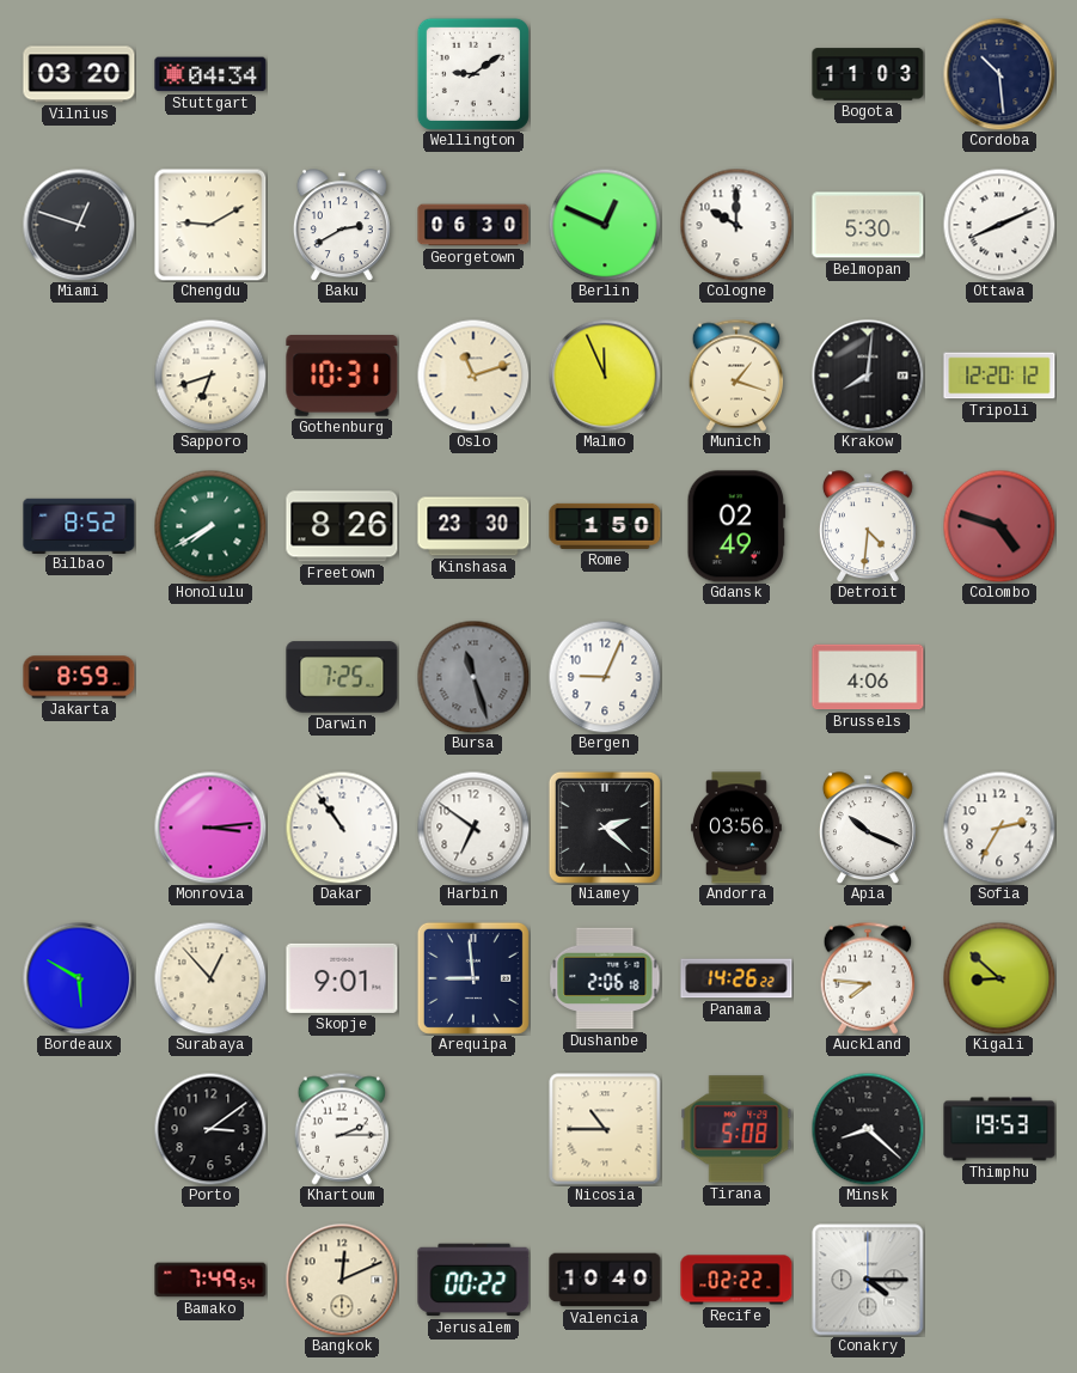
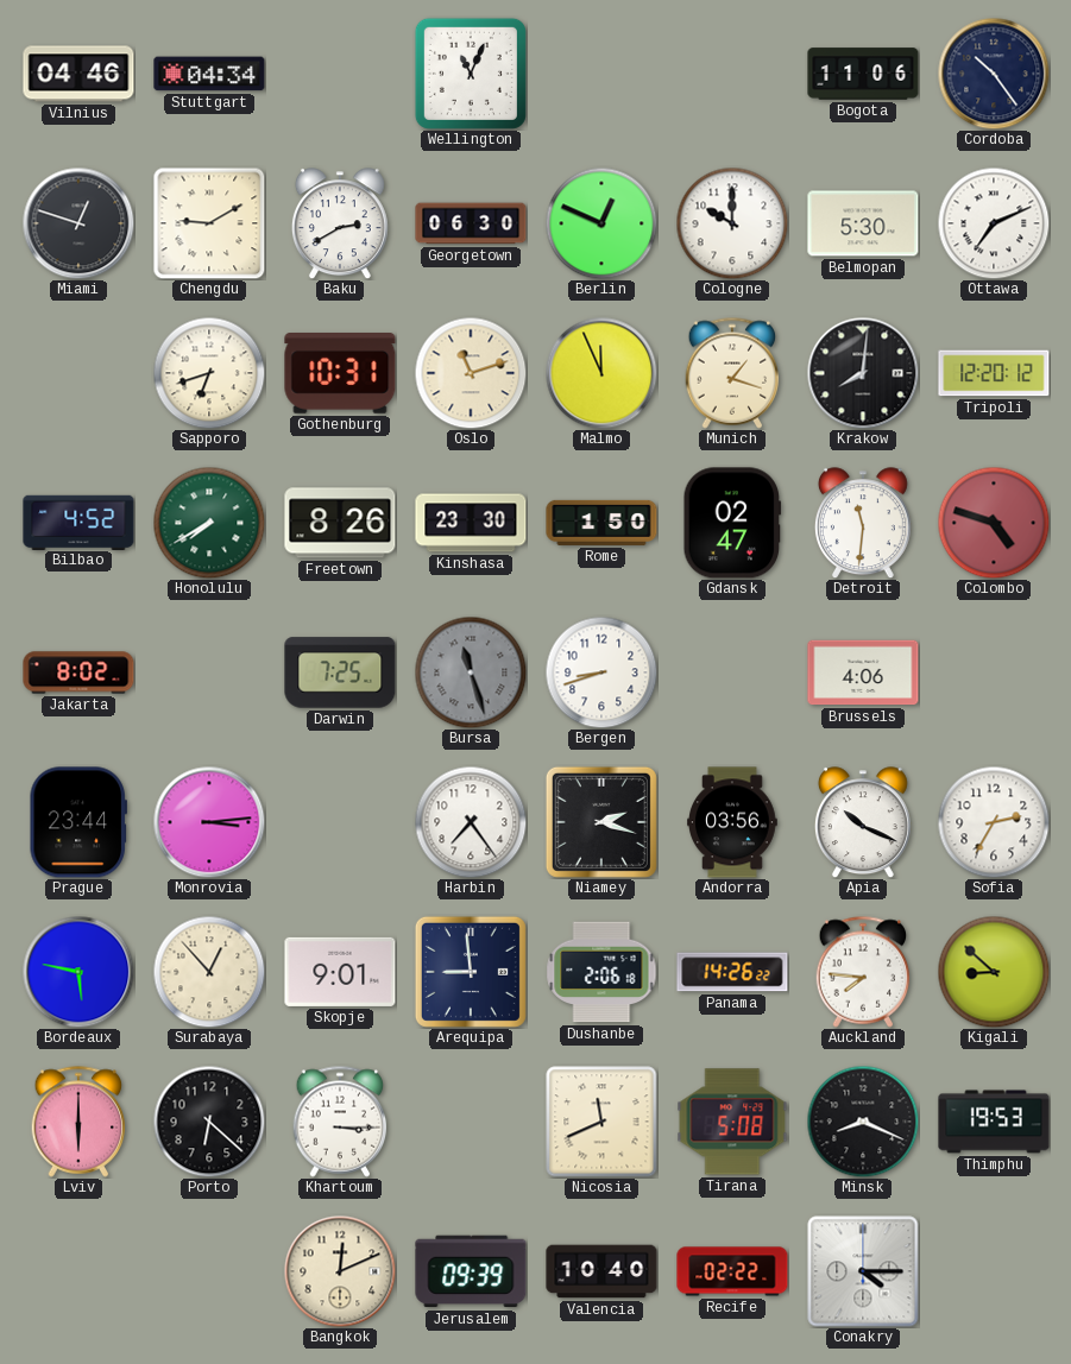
Vilnius: 03:20 -> 04:46 (78, 74)
Wellington: 9:09 -> 11:04 (471, 74)
Bogota: 11:03 -> 11:06 (863, 74)
Cordoba: 10:29 -> 10:24 (994, 74)
Ottawa: 8:11 -> 7:11 (994, 223)
Bilbao: 8:52 -> 4:52 (78, 522)
Gdansk: 02:49 -> 02:47 (732, 523)
Detroit: 4:31 -> 11:31 (863, 523)
Jakarta: 8:59 -> 8:02 (78, 672)
Bergen: 9:04 -> 8:42 (601, 672)
Prague: none -> 23:44 (78, 822)
Dakar: 10:54 -> none (342, 828)
Harbin: 6:51 -> 7:24 (471, 822)
Niamey: 2:22 -> 2:18 (601, 822)
Bordeaux: 5:50 -> 5:47 (78, 972)
Lviv: none -> 6:00 (78, 1122)
Porto: 3:09 -> 6:22 (209, 1122)
Khartoum: 2:15 -> 3:15 (340, 1122)
Nicosia: 10:45 -> 11:41 (601, 1122)
Minsk: 8:22 -> 8:19 (863, 1122)
Bamako: 7:49 -> none (210, 1280)
Jerusalem: 00:22 -> 09:39 (471, 1271)
